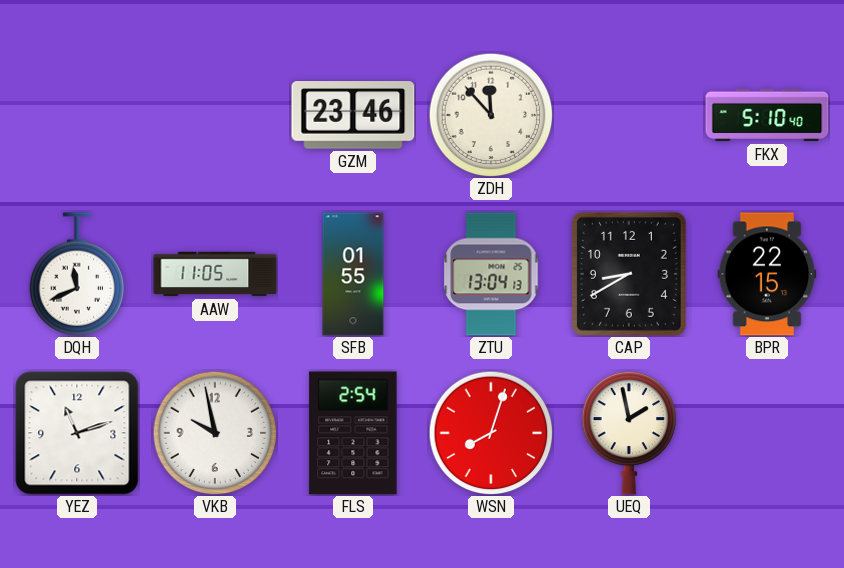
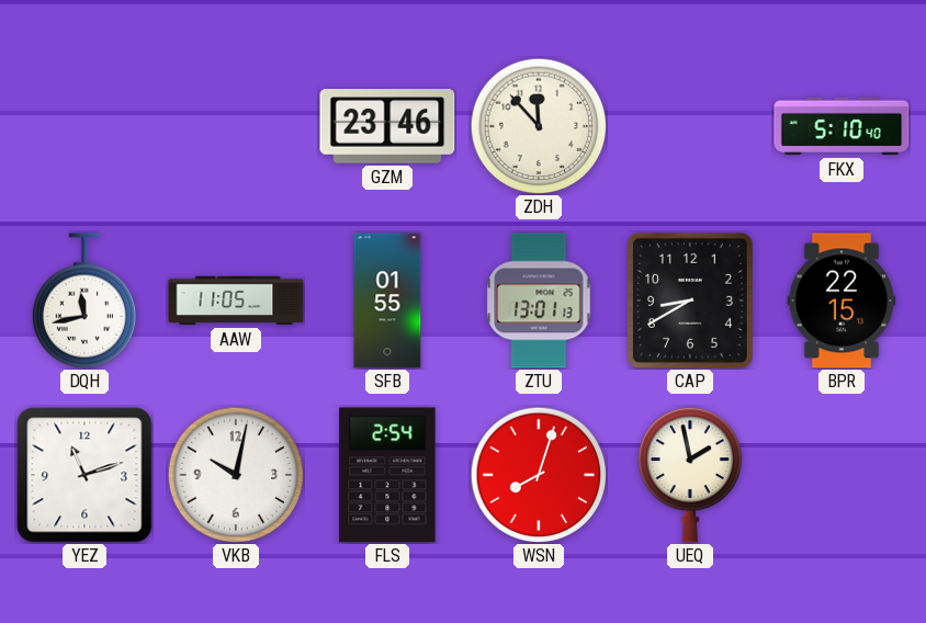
DQH: 11:41 -> 11:43 (84, 301)
ZTU: 13:04 -> 13:01 (539, 301)
VKB: 9:58 -> 10:02 (236, 475)
